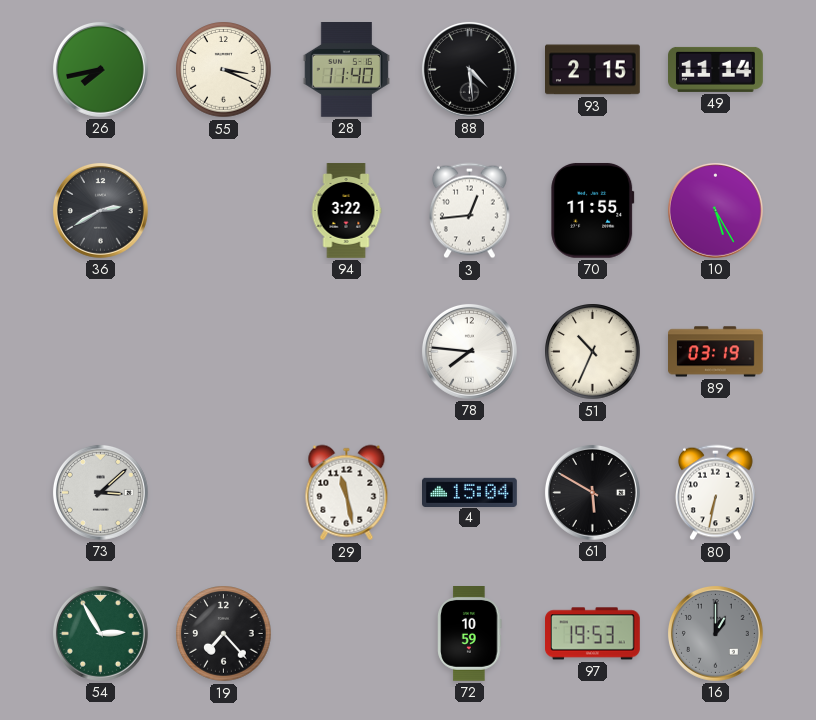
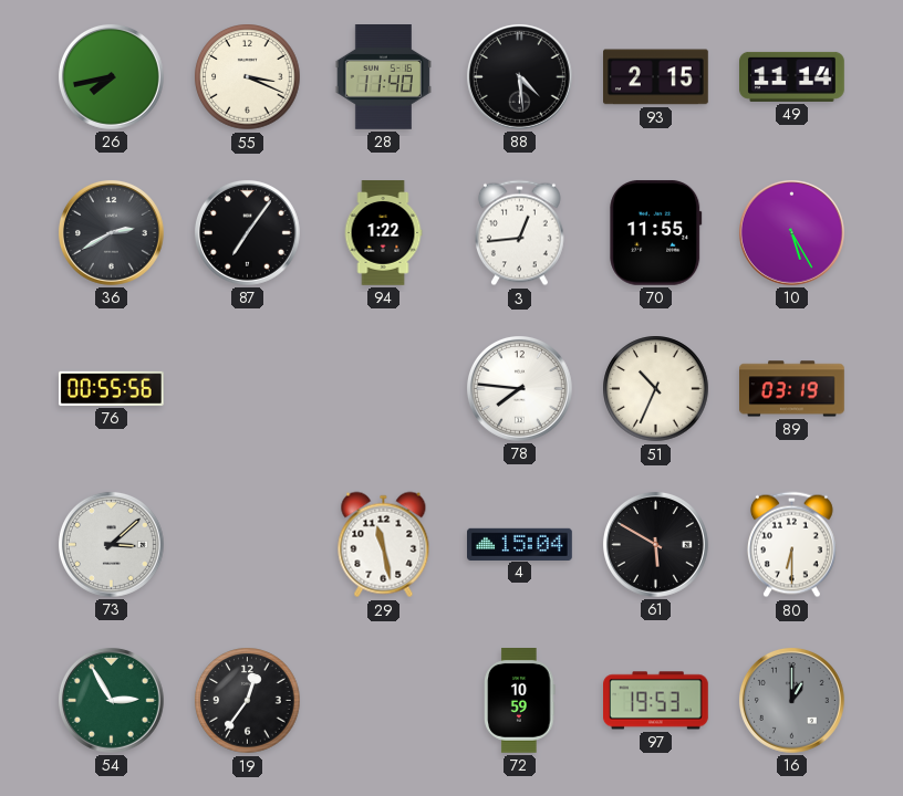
87: none -> 7:06 (247, 232)
94: 3:22 -> 1:22 (383, 233)
76: none -> 00:55 (111, 388)
80: 6:32 -> 6:30 (791, 545)
19: 7:23 -> 12:36 (248, 701)
